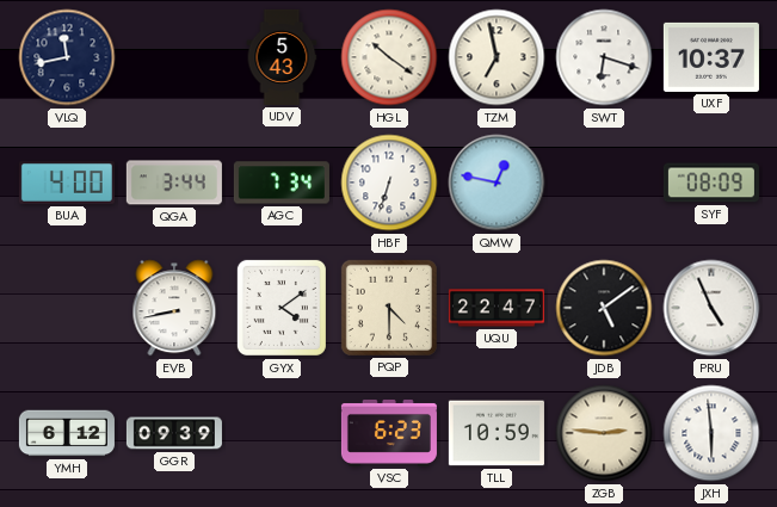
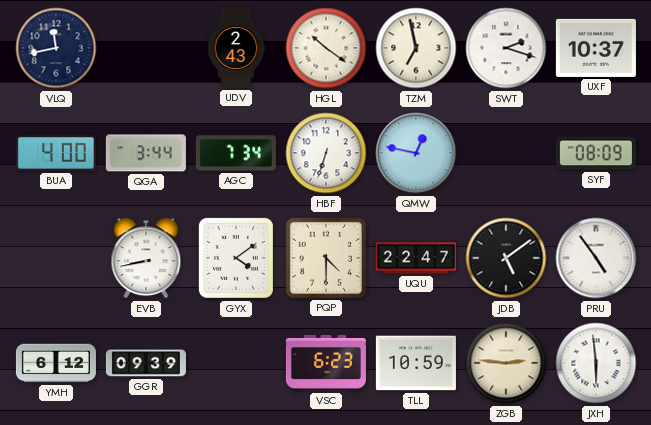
UDV: 5:43 -> 2:43 (236, 48)
SWT: 6:18 -> 2:18 (506, 48)
PRU: 4:56 -> 4:54 (596, 258)
